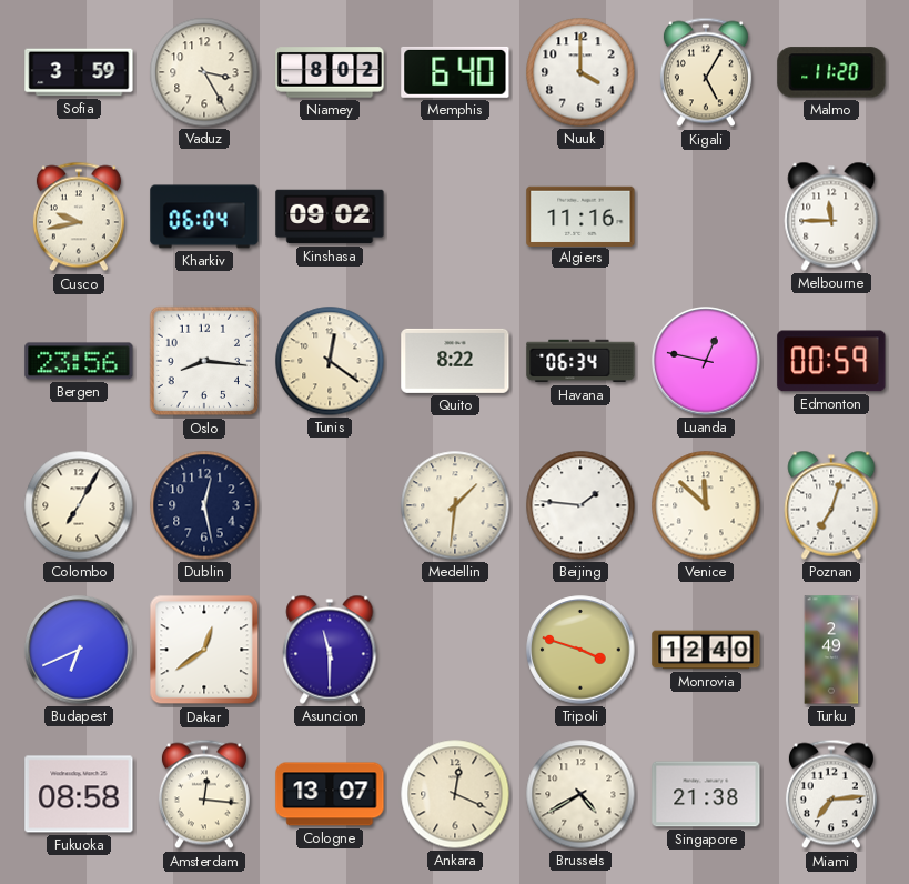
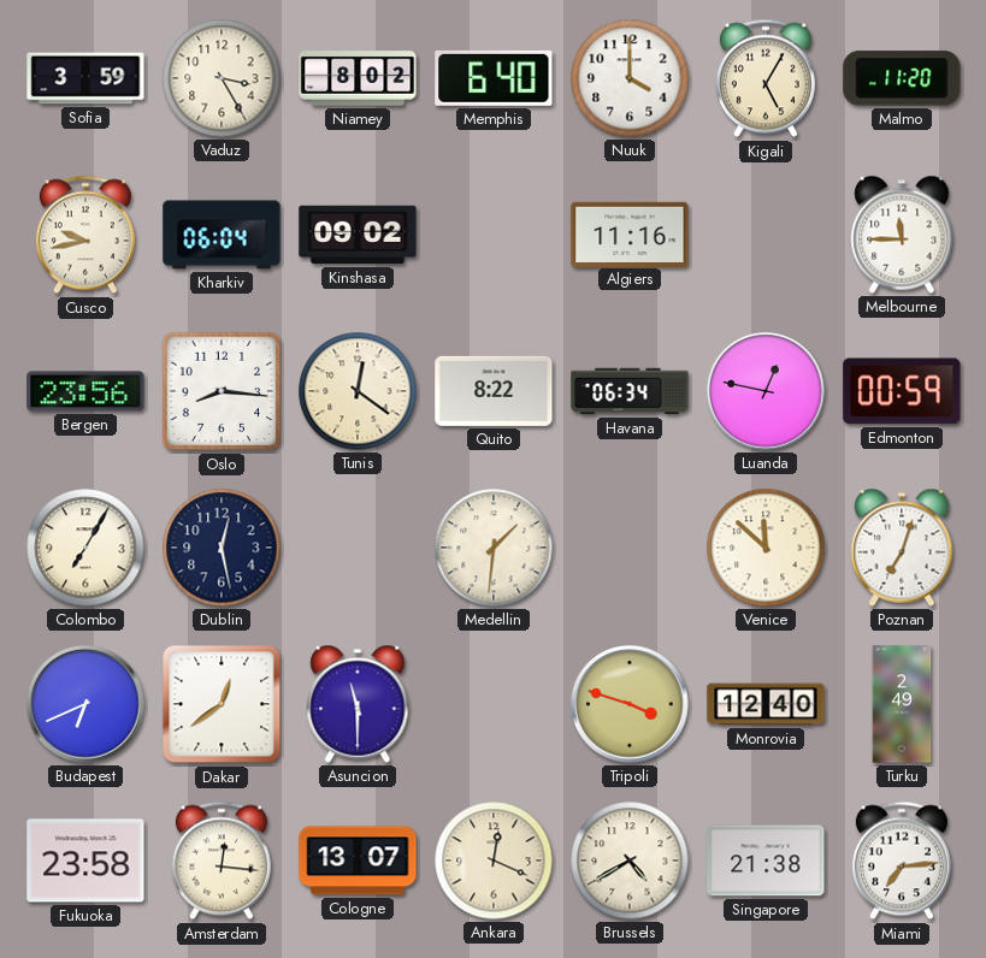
Beijing: 1:46 -> none (580, 505)
Fukuoka: 08:58 -> 23:58 (85, 861)
